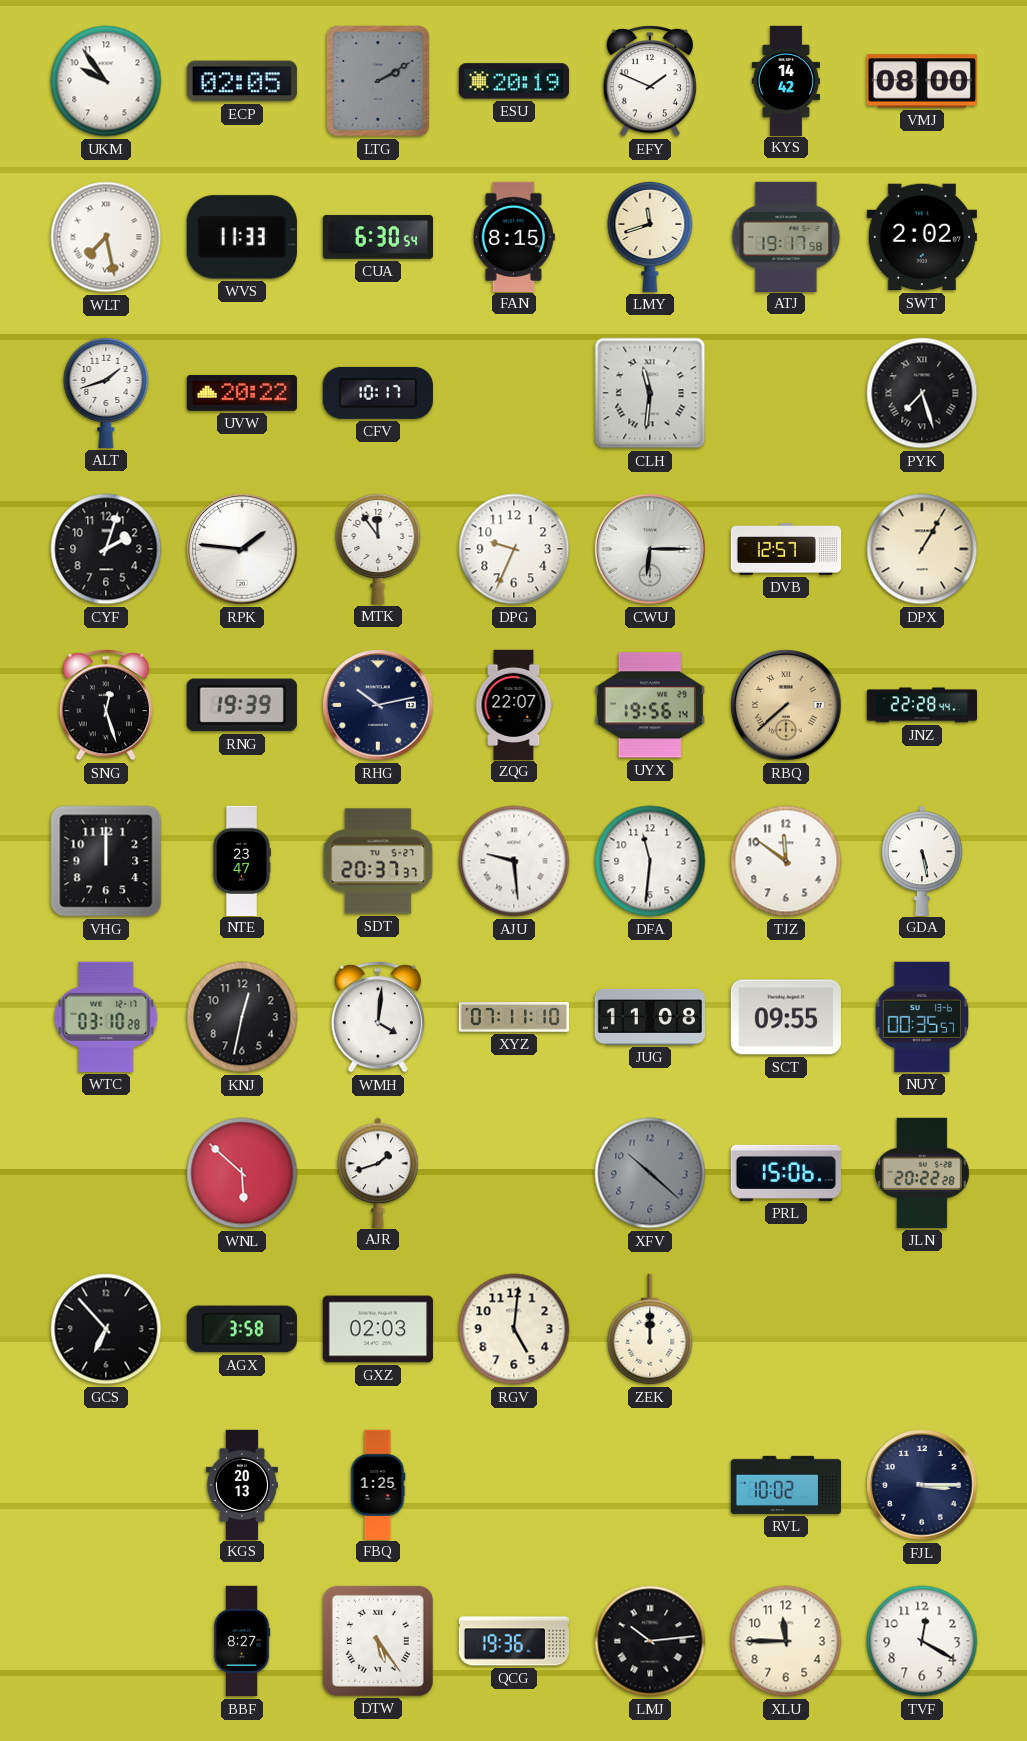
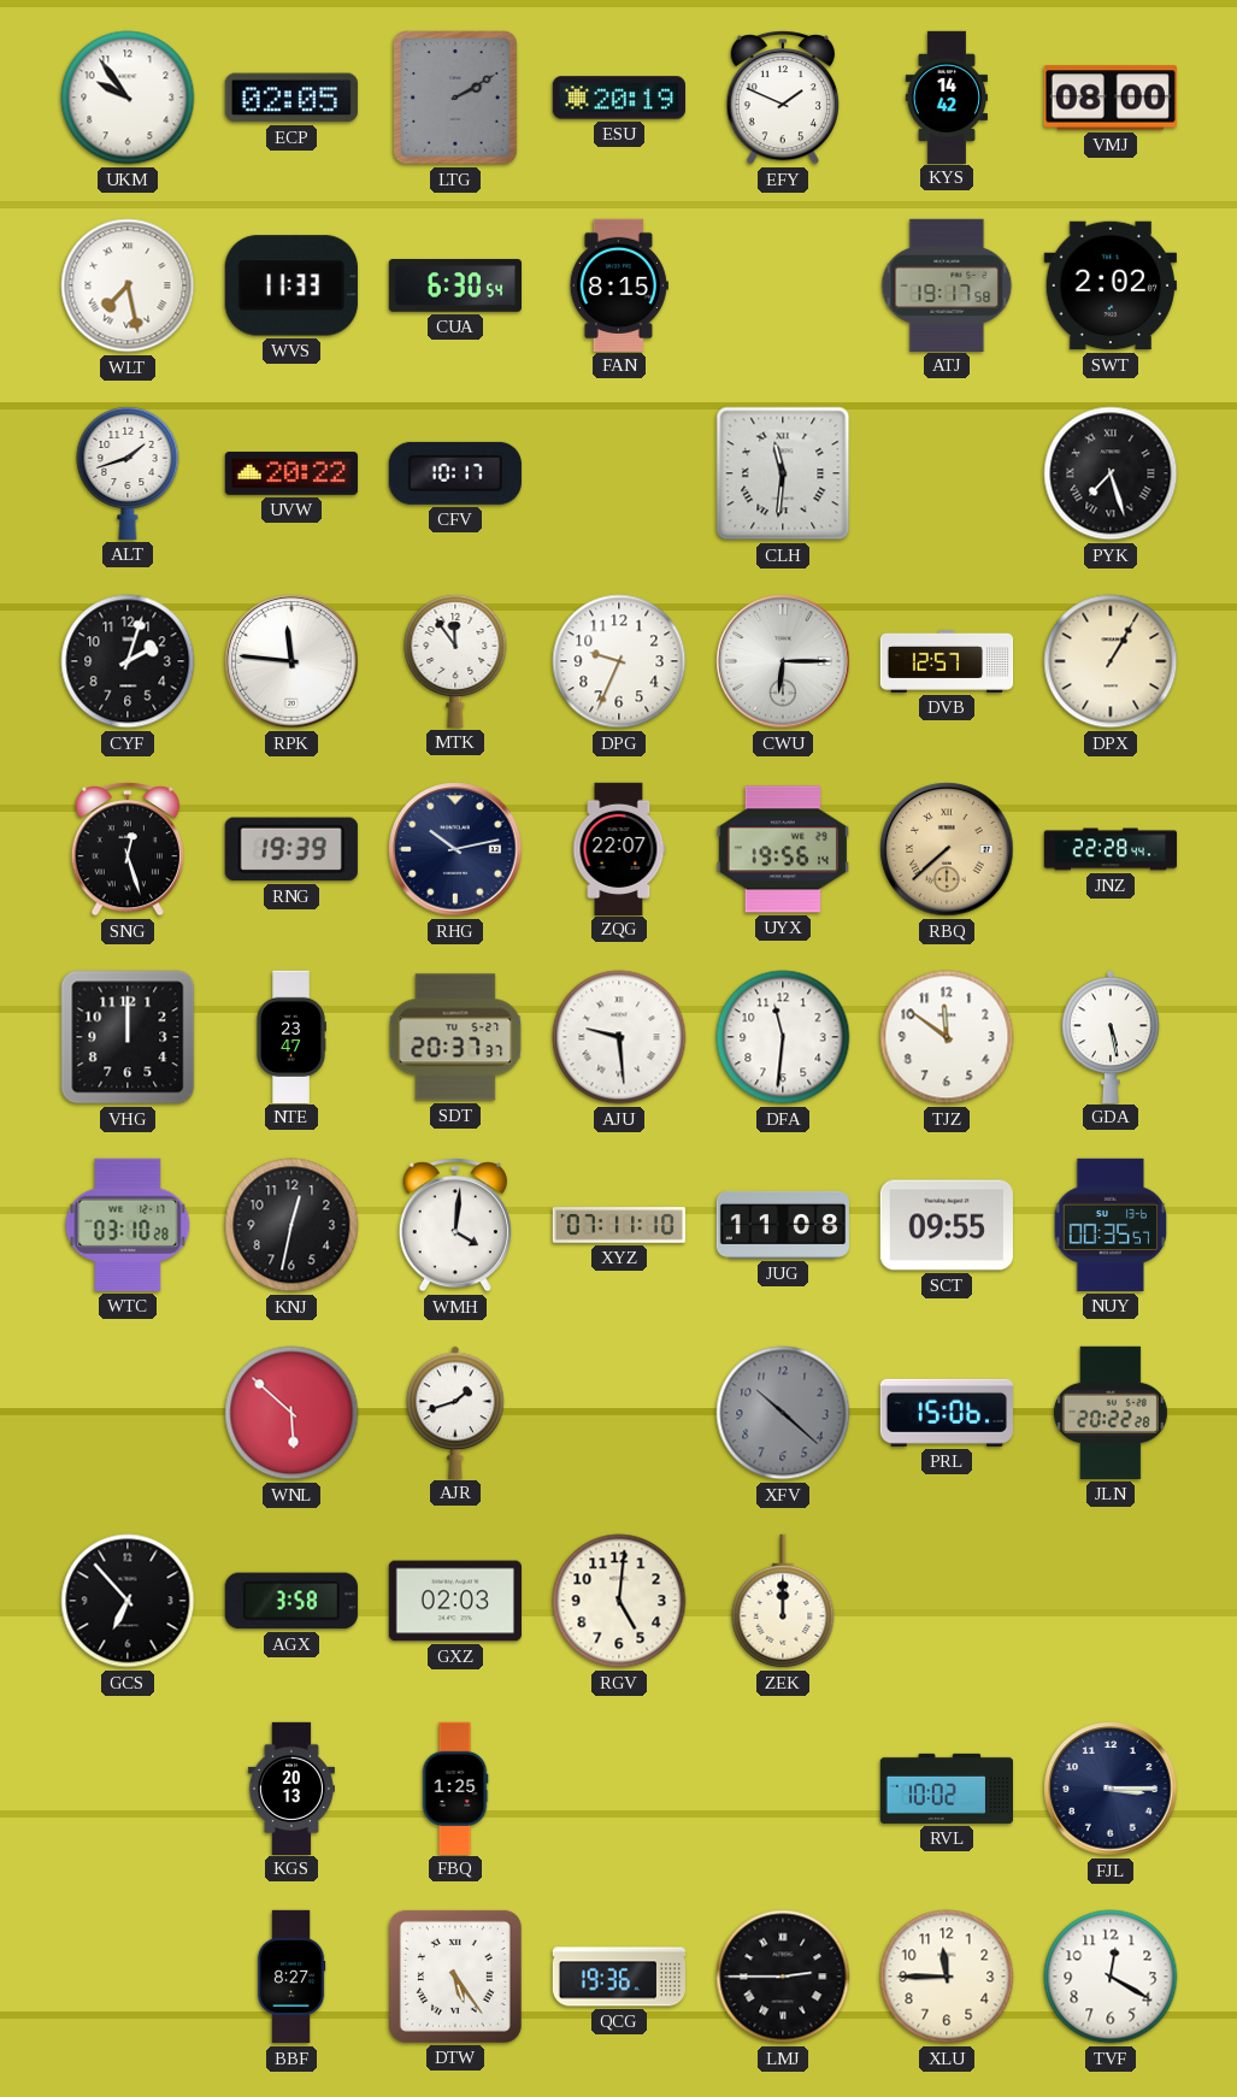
LMY: 11:42 -> none (650, 236)
RPK: 1:46 -> 11:46 (291, 661)
LMJ: 10:14 -> 2:45 (783, 1977)
